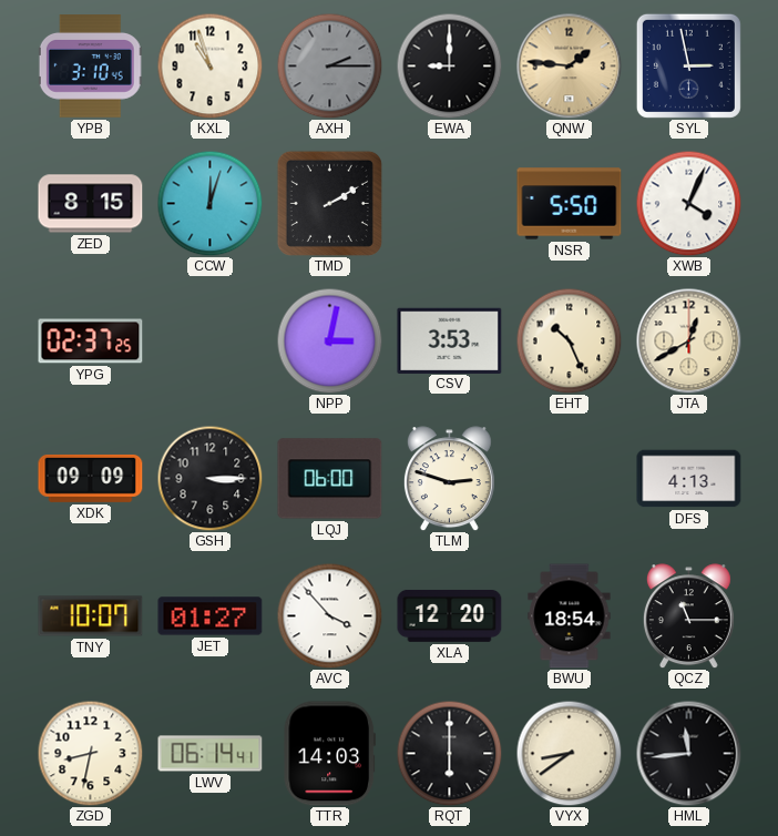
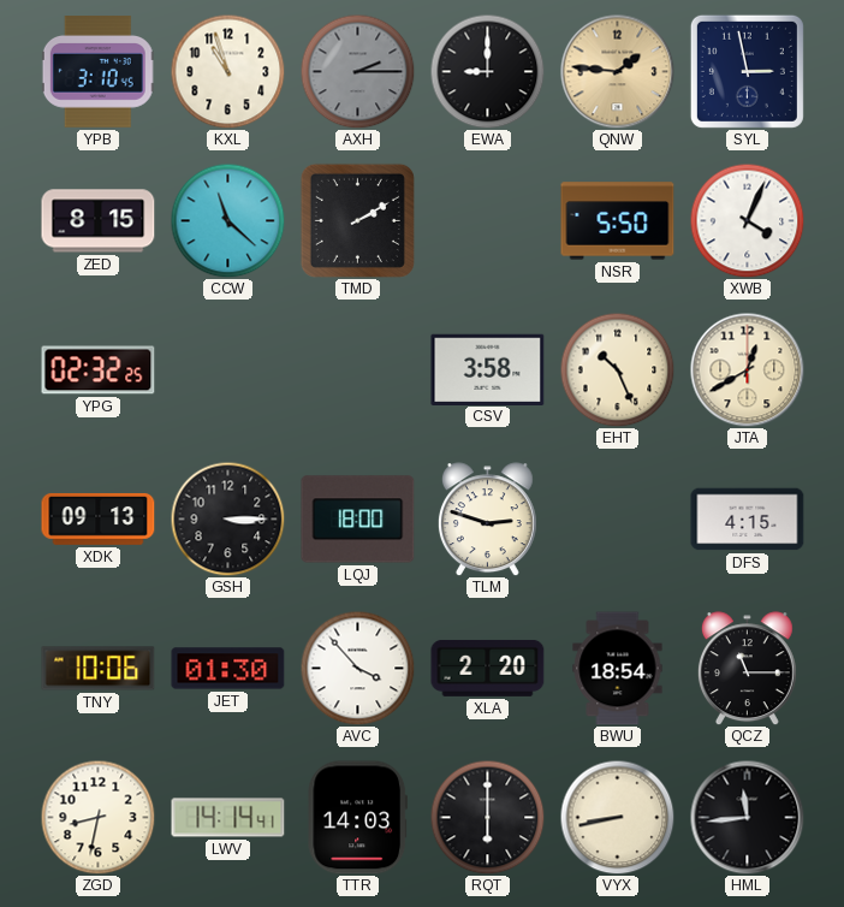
CCW: 12:03 -> 11:22 (227, 220)
YPG: 02:37 -> 02:32 (99, 370)
NPP: 3:02 -> none (329, 340)
CSV: 3:53 -> 3:58 (488, 369)
XDK: 09:09 -> 09:13 (99, 518)
LQJ: 06:00 -> 18:00 (358, 520)
DFS: 4:13 -> 4:15 (748, 520)
TNY: 10:07 -> 10:06 (99, 669)
JET: 01:27 -> 01:30 (228, 669)
XLA: 12:20 -> 2:20 (488, 668)
LWV: 06:14 -> 14:14 (228, 818)
VYX: 8:39 -> 8:43 (617, 817)
